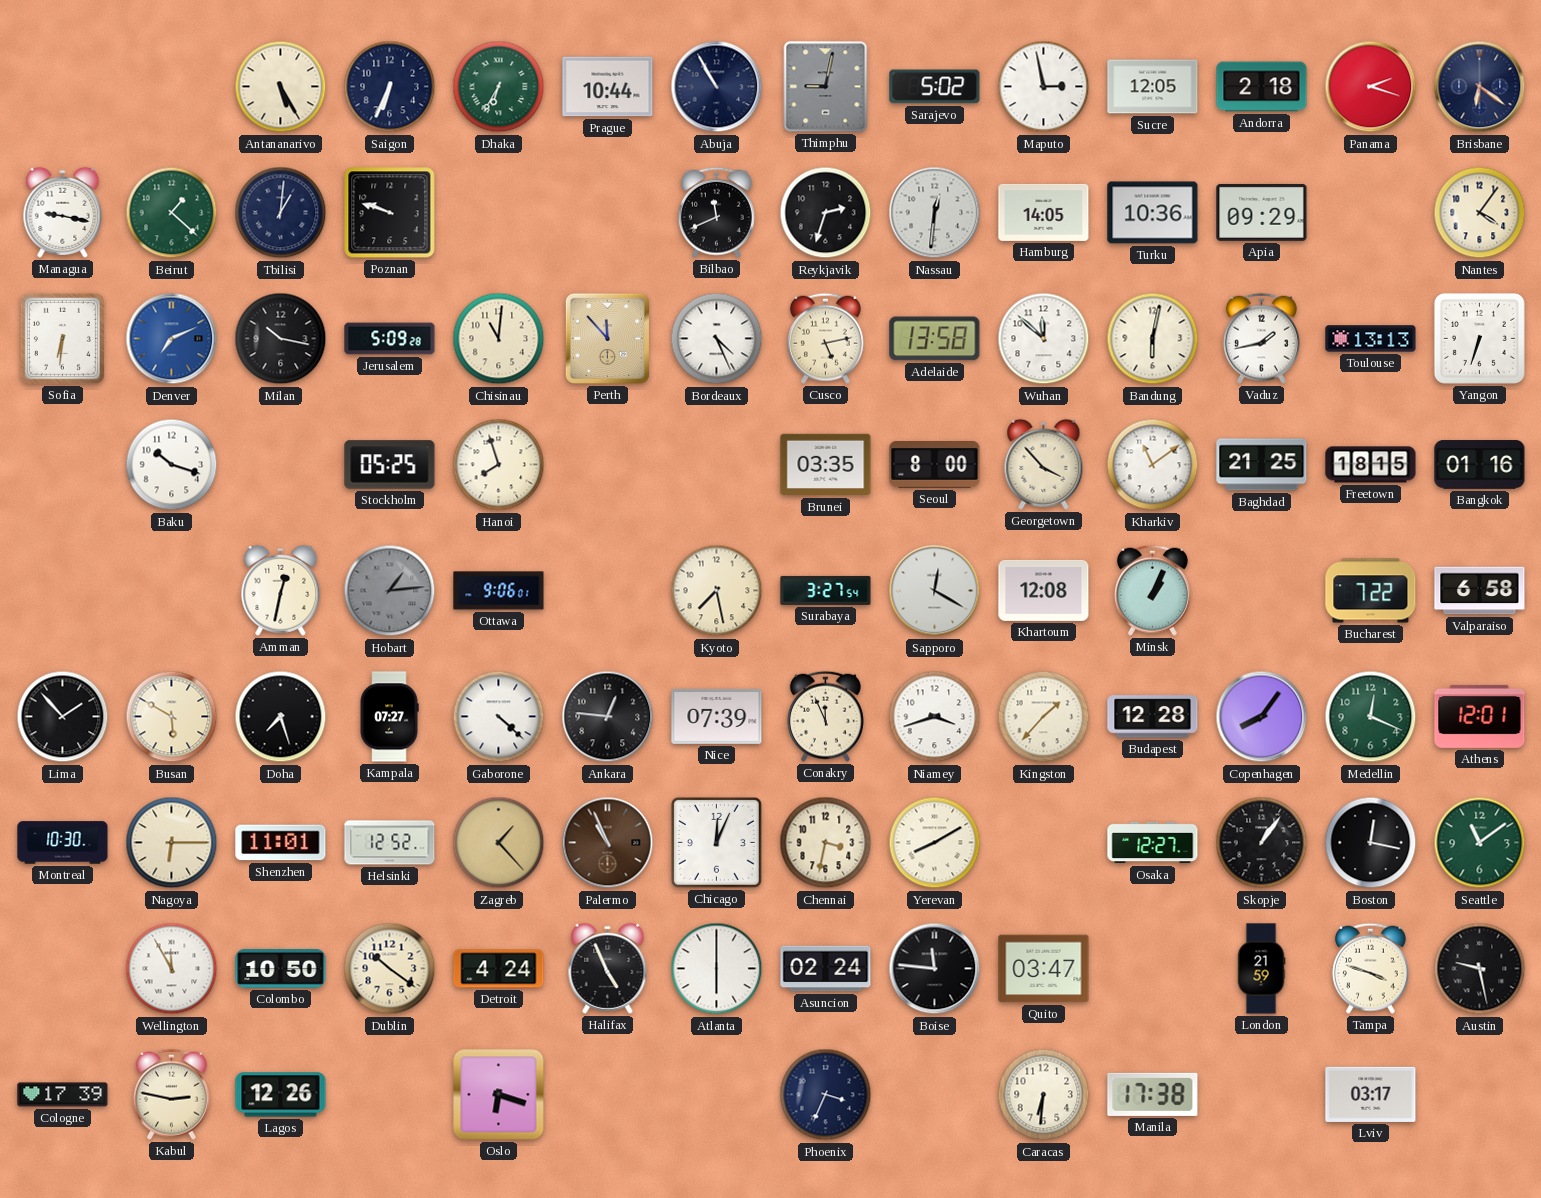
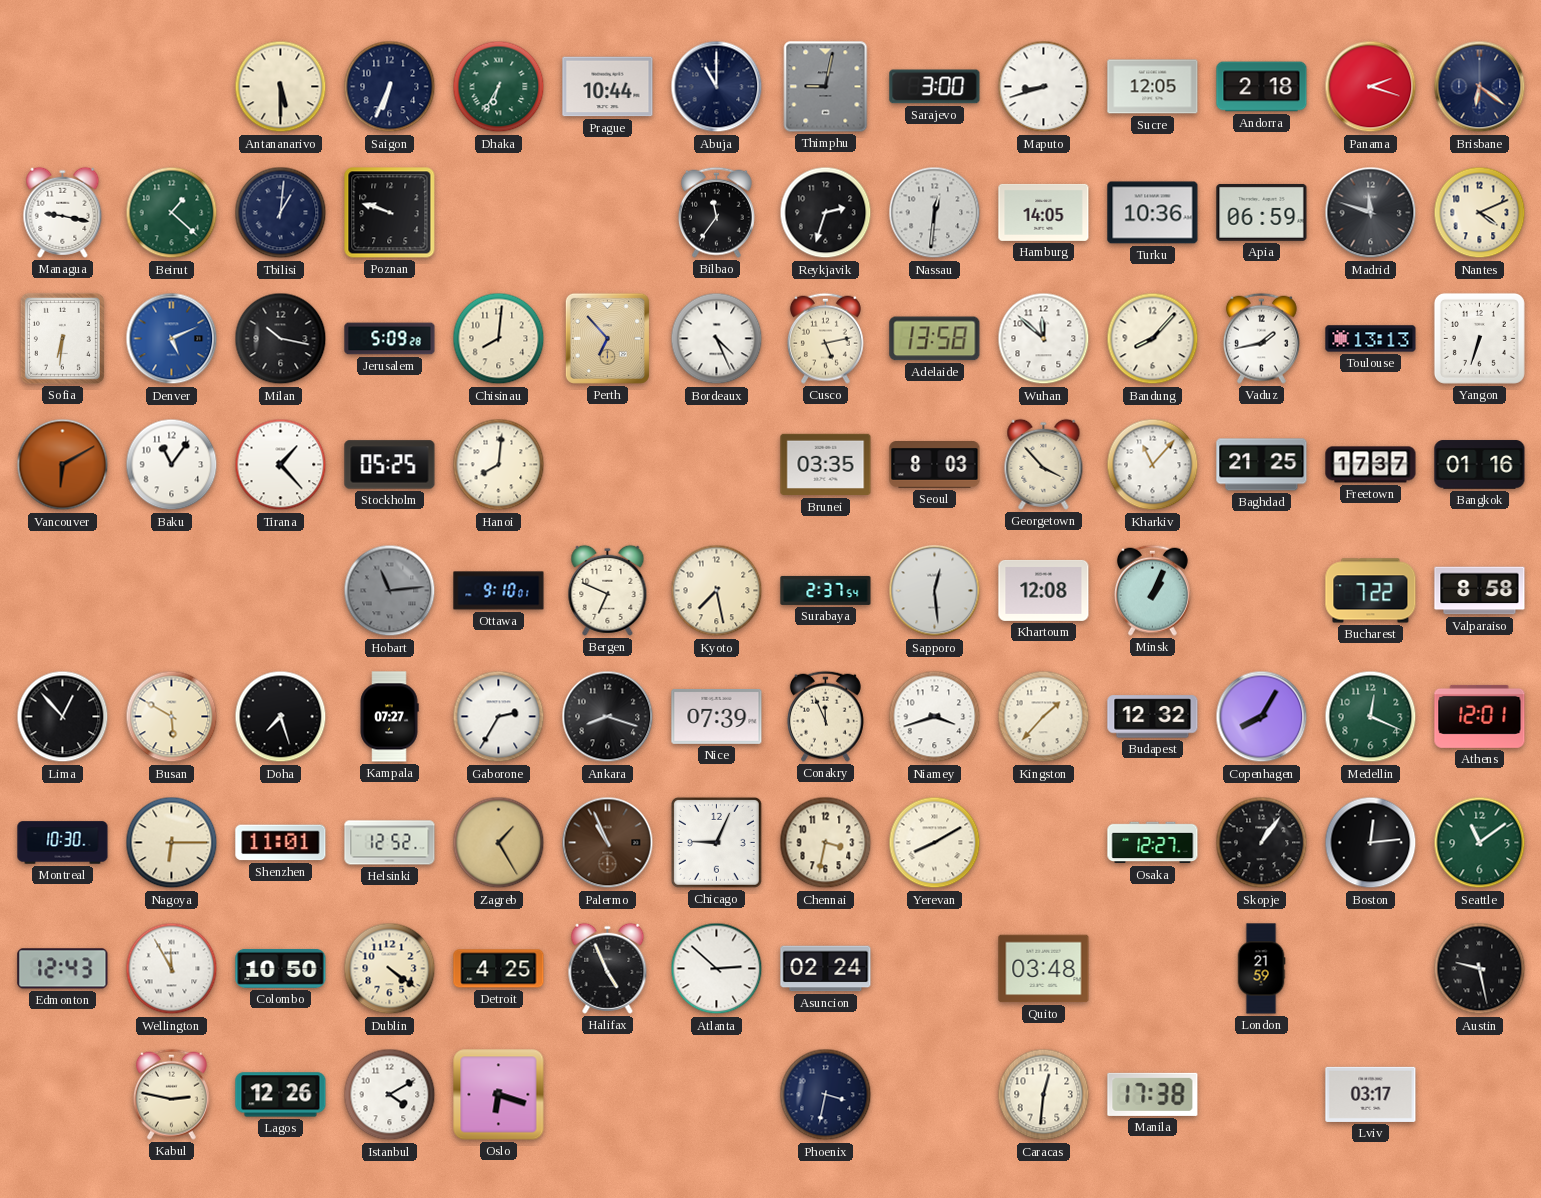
Antananarivo: 5:25 -> 5:30 (281, 87)
Abuja: 10:55 -> 11:00 (717, 87)
Sarajevo: 5:02 -> 3:00 (935, 87)
Maputo: 2:58 -> 8:42 (1044, 87)
Bilbao: 11:41 -> 11:36 (716, 212)
Apia: 09:29 -> 06:59 (1262, 212)
Madrid: none -> 11:48 (1371, 213)
Nantes: 4:06 -> 4:11 (1480, 213)
Denver: 7:11 -> 5:11 (172, 339)
Chisinau: 11:01 -> 8:01 (499, 339)
Perth: 11:53 -> 6:53 (607, 338)
Bandung: 6:02 -> 8:07 (1153, 339)
Vancouver: none -> 6:10 (63, 465)
Baku: 10:18 -> 11:06 (172, 465)
Tirana: none -> 1:23 (281, 465)
Hanoi: 7:57 -> 8:01 (499, 465)
Seoul: 8:00 -> 8:03 (935, 465)
Kharkiv: 11:09 -> 11:07 (1153, 465)
Freetown: 18:15 -> 17:37 (1371, 465)
Amman: 12:32 -> none (281, 590)
Hobart: 1:14 -> 11:14 (390, 591)
Ottawa: 9:06 -> 9:10 (499, 591)
Bergen: none -> 6:49 (608, 590)
Surabaya: 3:27 -> 2:37 (826, 590)
Sapporo: 12:20 -> 12:29 (935, 591)
Valparaiso: 6:58 -> 8:58 (1480, 591)
Lima: 1:53 -> 12:53 (63, 717)
Gaborone: 4:22 -> 2:35 (499, 717)
Ankara: 12:46 -> 8:18 (608, 717)
Budapest: 12:28 -> 12:32 (1153, 717)
Copenhagen: 8:06 -> 8:05 (1262, 717)
Zagreb: 1:23 -> 1:25 (499, 843)
Chicago: 12:04 -> 9:04 (716, 842)
Boston: 12:17 -> 12:14 (1371, 843)
Edmonton: none -> 12:43 (63, 969)
Dublin: 10:21 -> 4:21 (390, 969)
Detroit: 4:24 -> 4:25 (499, 969)
Atlanta: 6:00 -> 2:52 (717, 969)
Boise: 11:46 -> none (935, 969)
Quito: 03:47 -> 03:48 (1044, 969)
Tampa: 3:48 -> none (1370, 968)
Cologne: 17:39 -> none (63, 1095)
Istanbul: none -> 4:10 (390, 1095)
Phoenix: 3:34 -> 3:32 (826, 1095)
Caracas: 6:31 -> 12:31 (1044, 1095)
